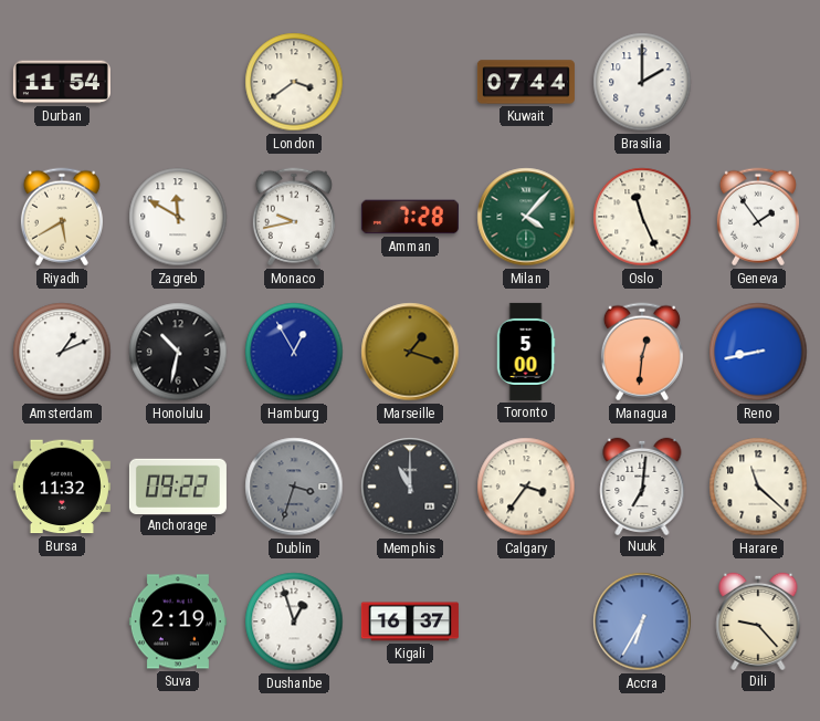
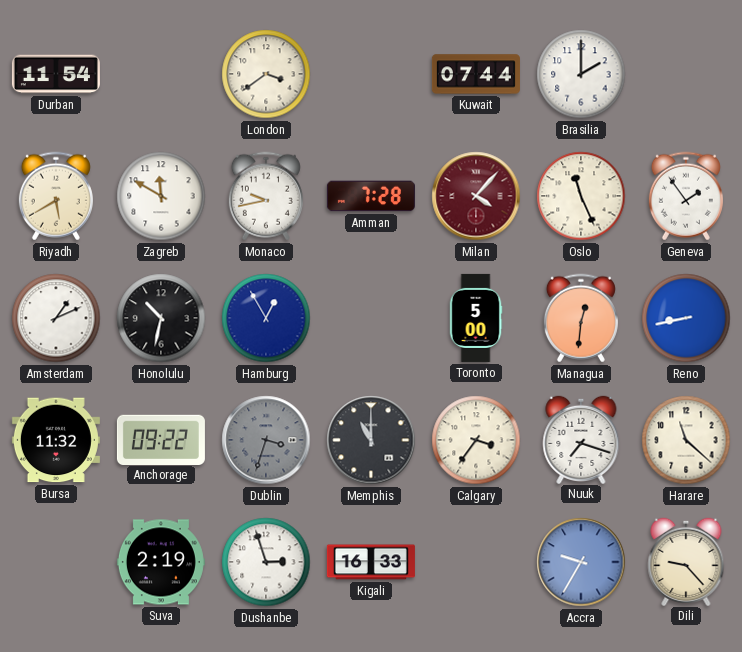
Milan dial: green -> burgundy (476, 196)
Marseille: 1:18 -> none (410, 352)
Nuuk: 7:01 -> 7:18 (581, 439)
Dushanbe: 12:57 -> 2:57 (266, 562)
Kigali: 16:37 -> 16:33 (371, 562)
Accra: 6:35 -> 9:35 (581, 562)
